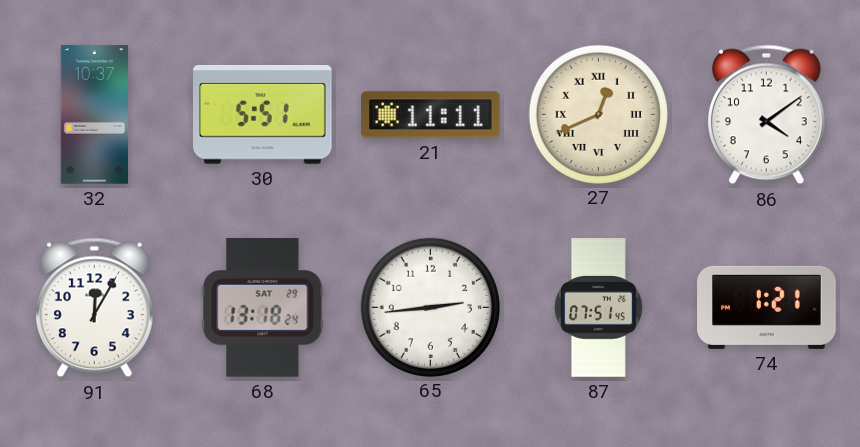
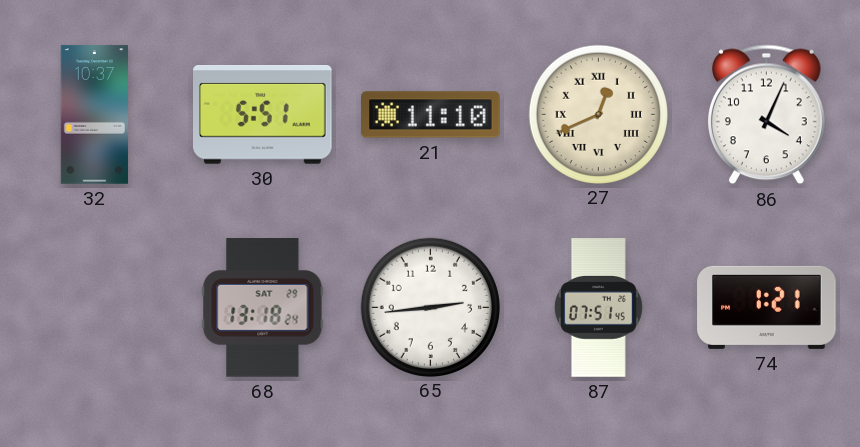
21: 11:11 -> 11:10 (431, 115)
86: 4:09 -> 4:04 (766, 115)
91: 12:05 -> none (94, 308)
